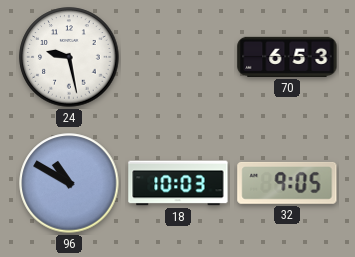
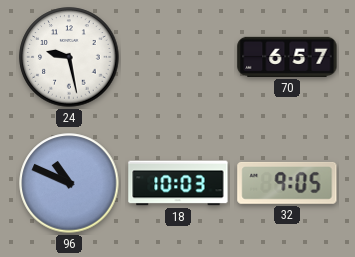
70: 6:53 -> 6:57 (287, 57)
96: 10:50 -> 10:49 (69, 183)
